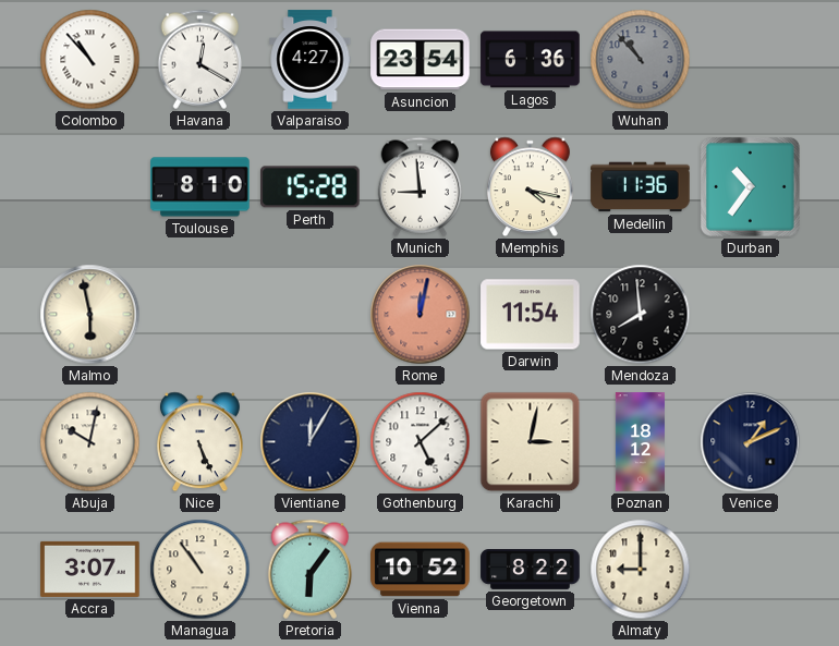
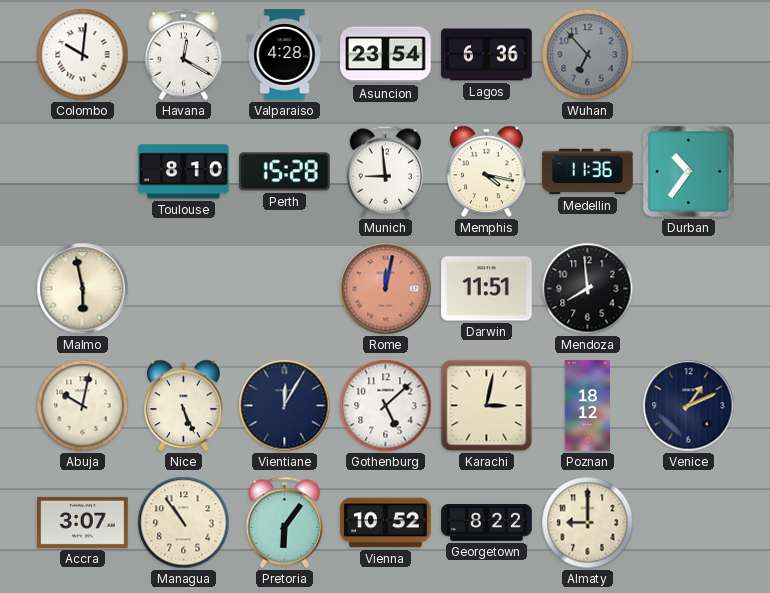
Colombo: 10:53 -> 10:01 (83, 55)
Valparaiso: 4:27 -> 4:28 (285, 55)
Wuhan: 10:53 -> 6:53 (588, 55)
Darwin: 11:54 -> 11:51 (487, 289)
